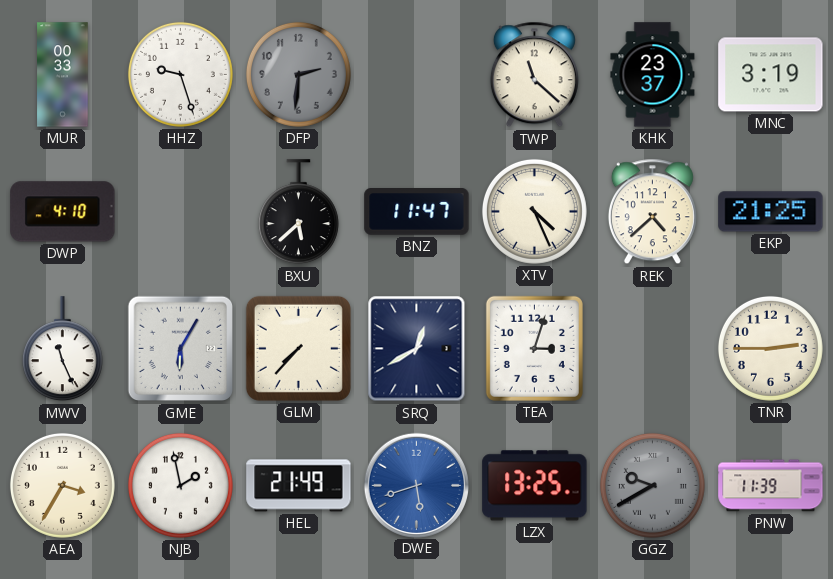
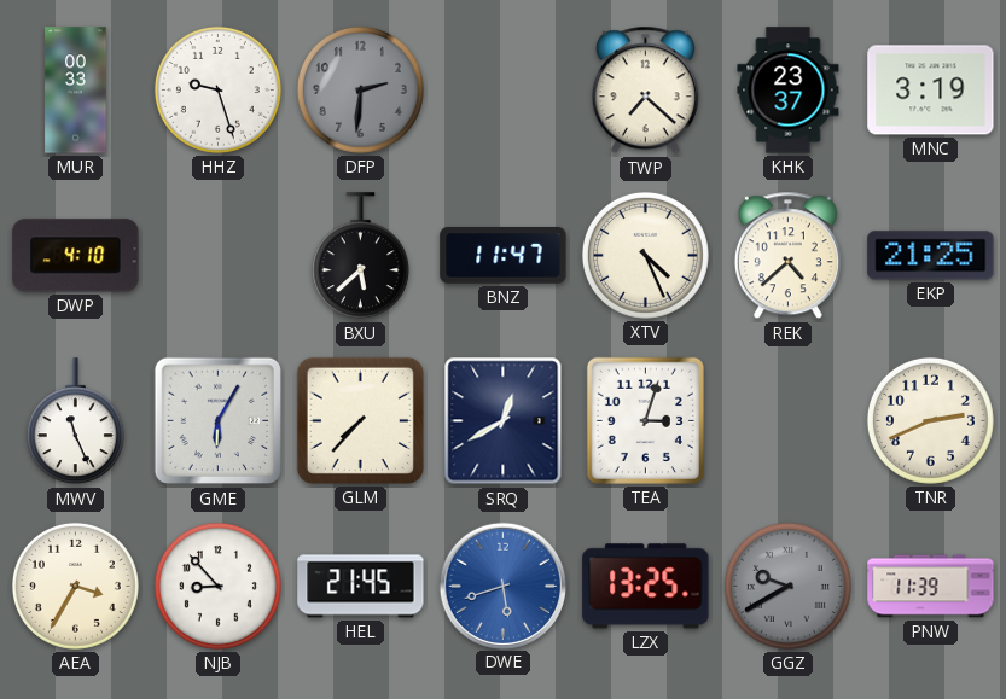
TWP: 11:22 -> 7:22 (645, 91)
TNR: 2:45 -> 2:41 (930, 420)
NJB: 1:58 -> 8:53 (217, 586)
HEL: 21:49 -> 21:45 (361, 587)
